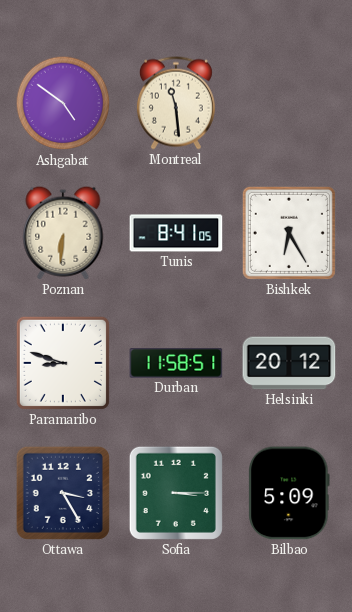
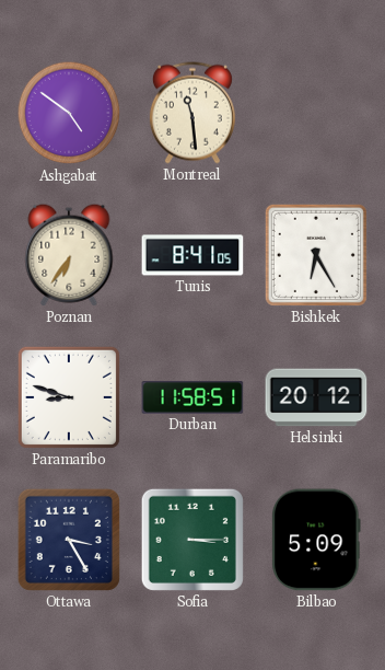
Poznan: 6:31 -> 6:36 (69, 255)
